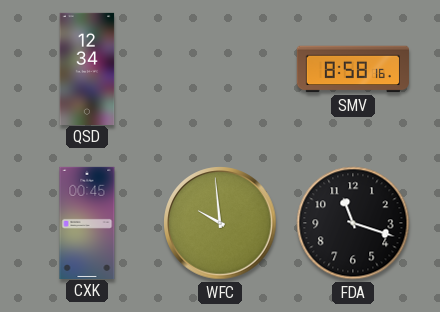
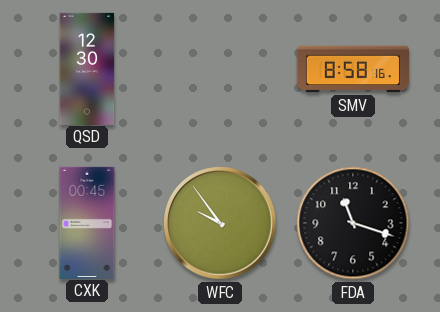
QSD: 12:34 -> 12:30 (87, 68)
WFC: 9:59 -> 9:54 (220, 223)
